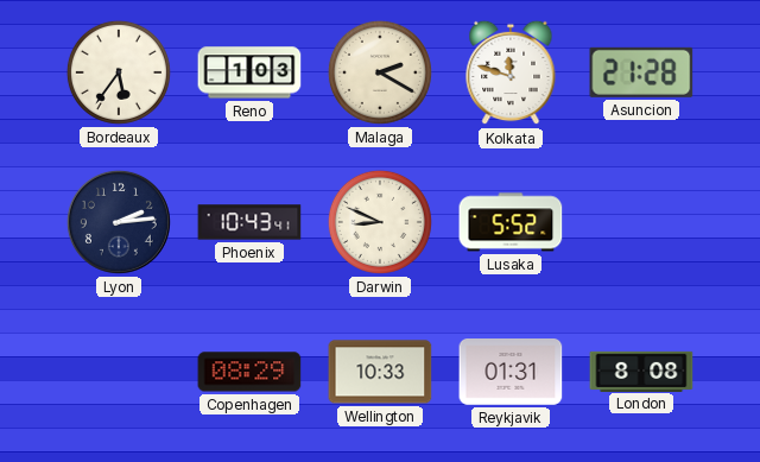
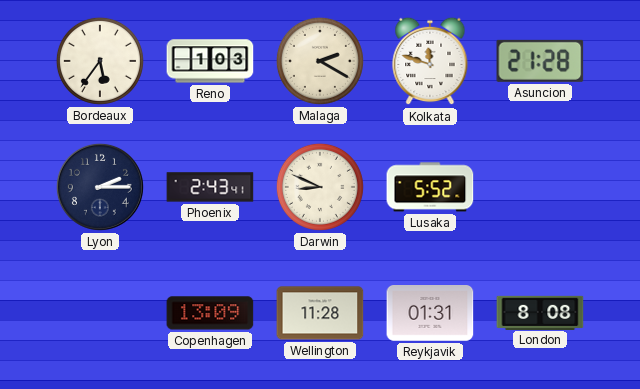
Lyon: 2:14 -> 2:15 (100, 187)
Phoenix: 10:43 -> 2:43 (210, 187)
Copenhagen: 08:29 -> 13:09 (210, 313)
Wellington: 10:33 -> 11:28 (320, 313)
